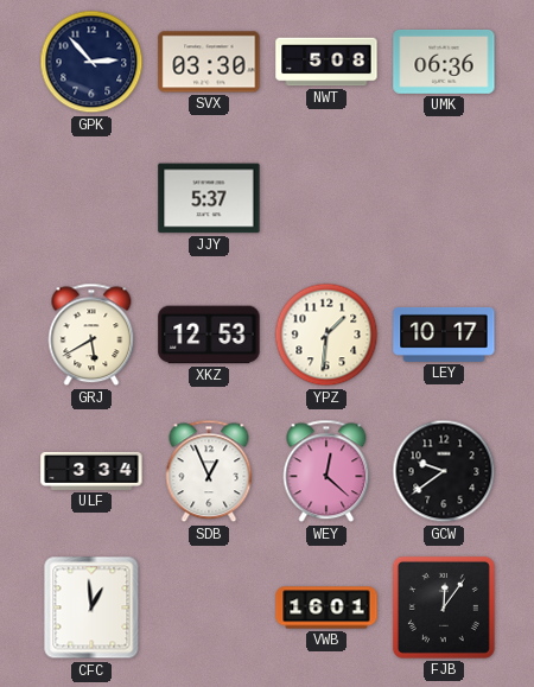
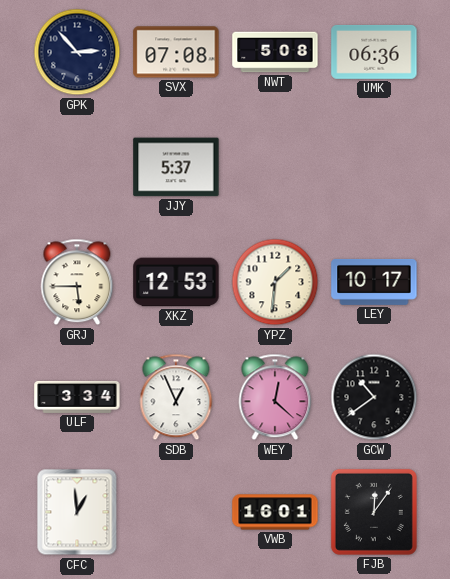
SVX: 03:30 -> 07:08 (176, 52)
GRJ: 5:40 -> 5:45 (77, 282)
GCW: 9:39 -> 10:39 (374, 397)
